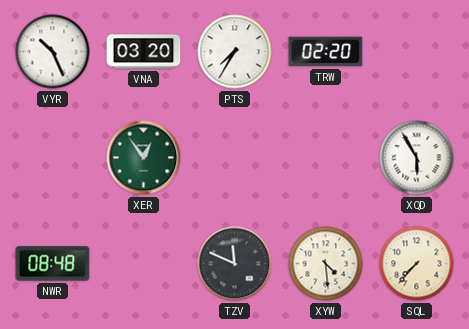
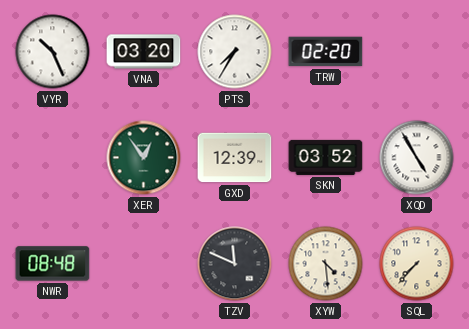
GXD: none -> 12:39 (235, 158)
SKN: none -> 03:52 (326, 157)
XQD: 5:55 -> 4:55 (417, 158)
